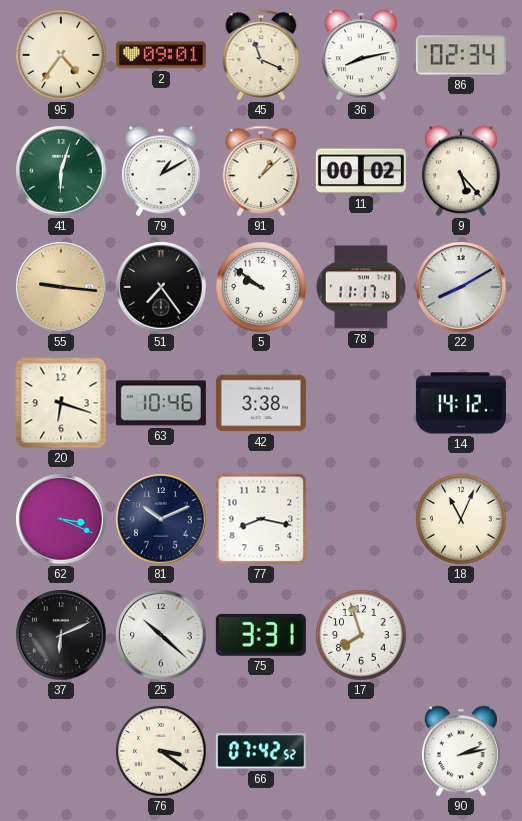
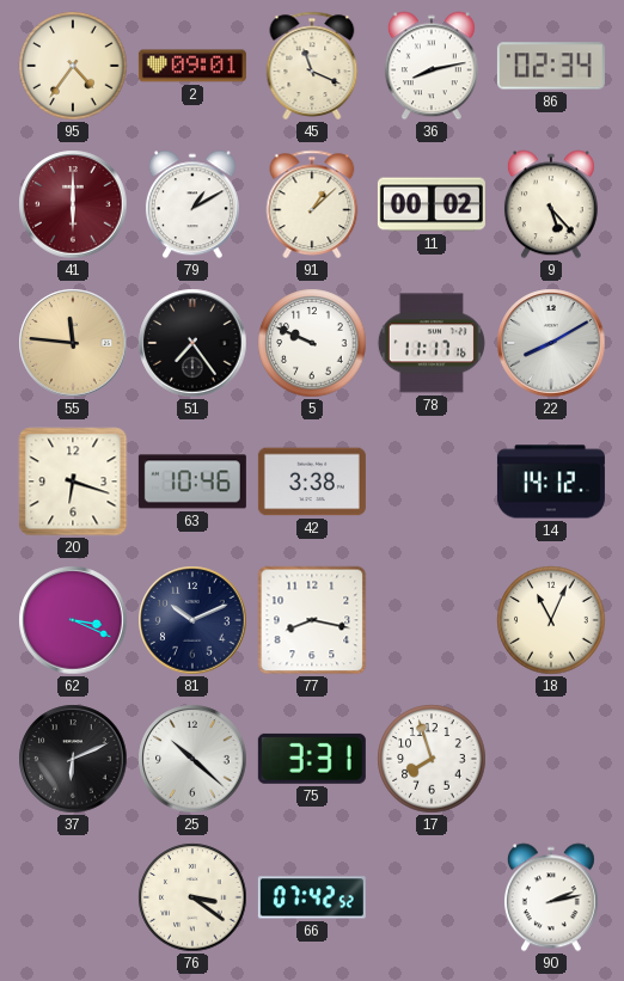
41: 6:03 -> 6:00 (73, 204)
41 dial: green -> burgundy (73, 204)
55: 9:16 -> 11:46 (73, 343)
5: 9:51 -> 9:49 (312, 343)
